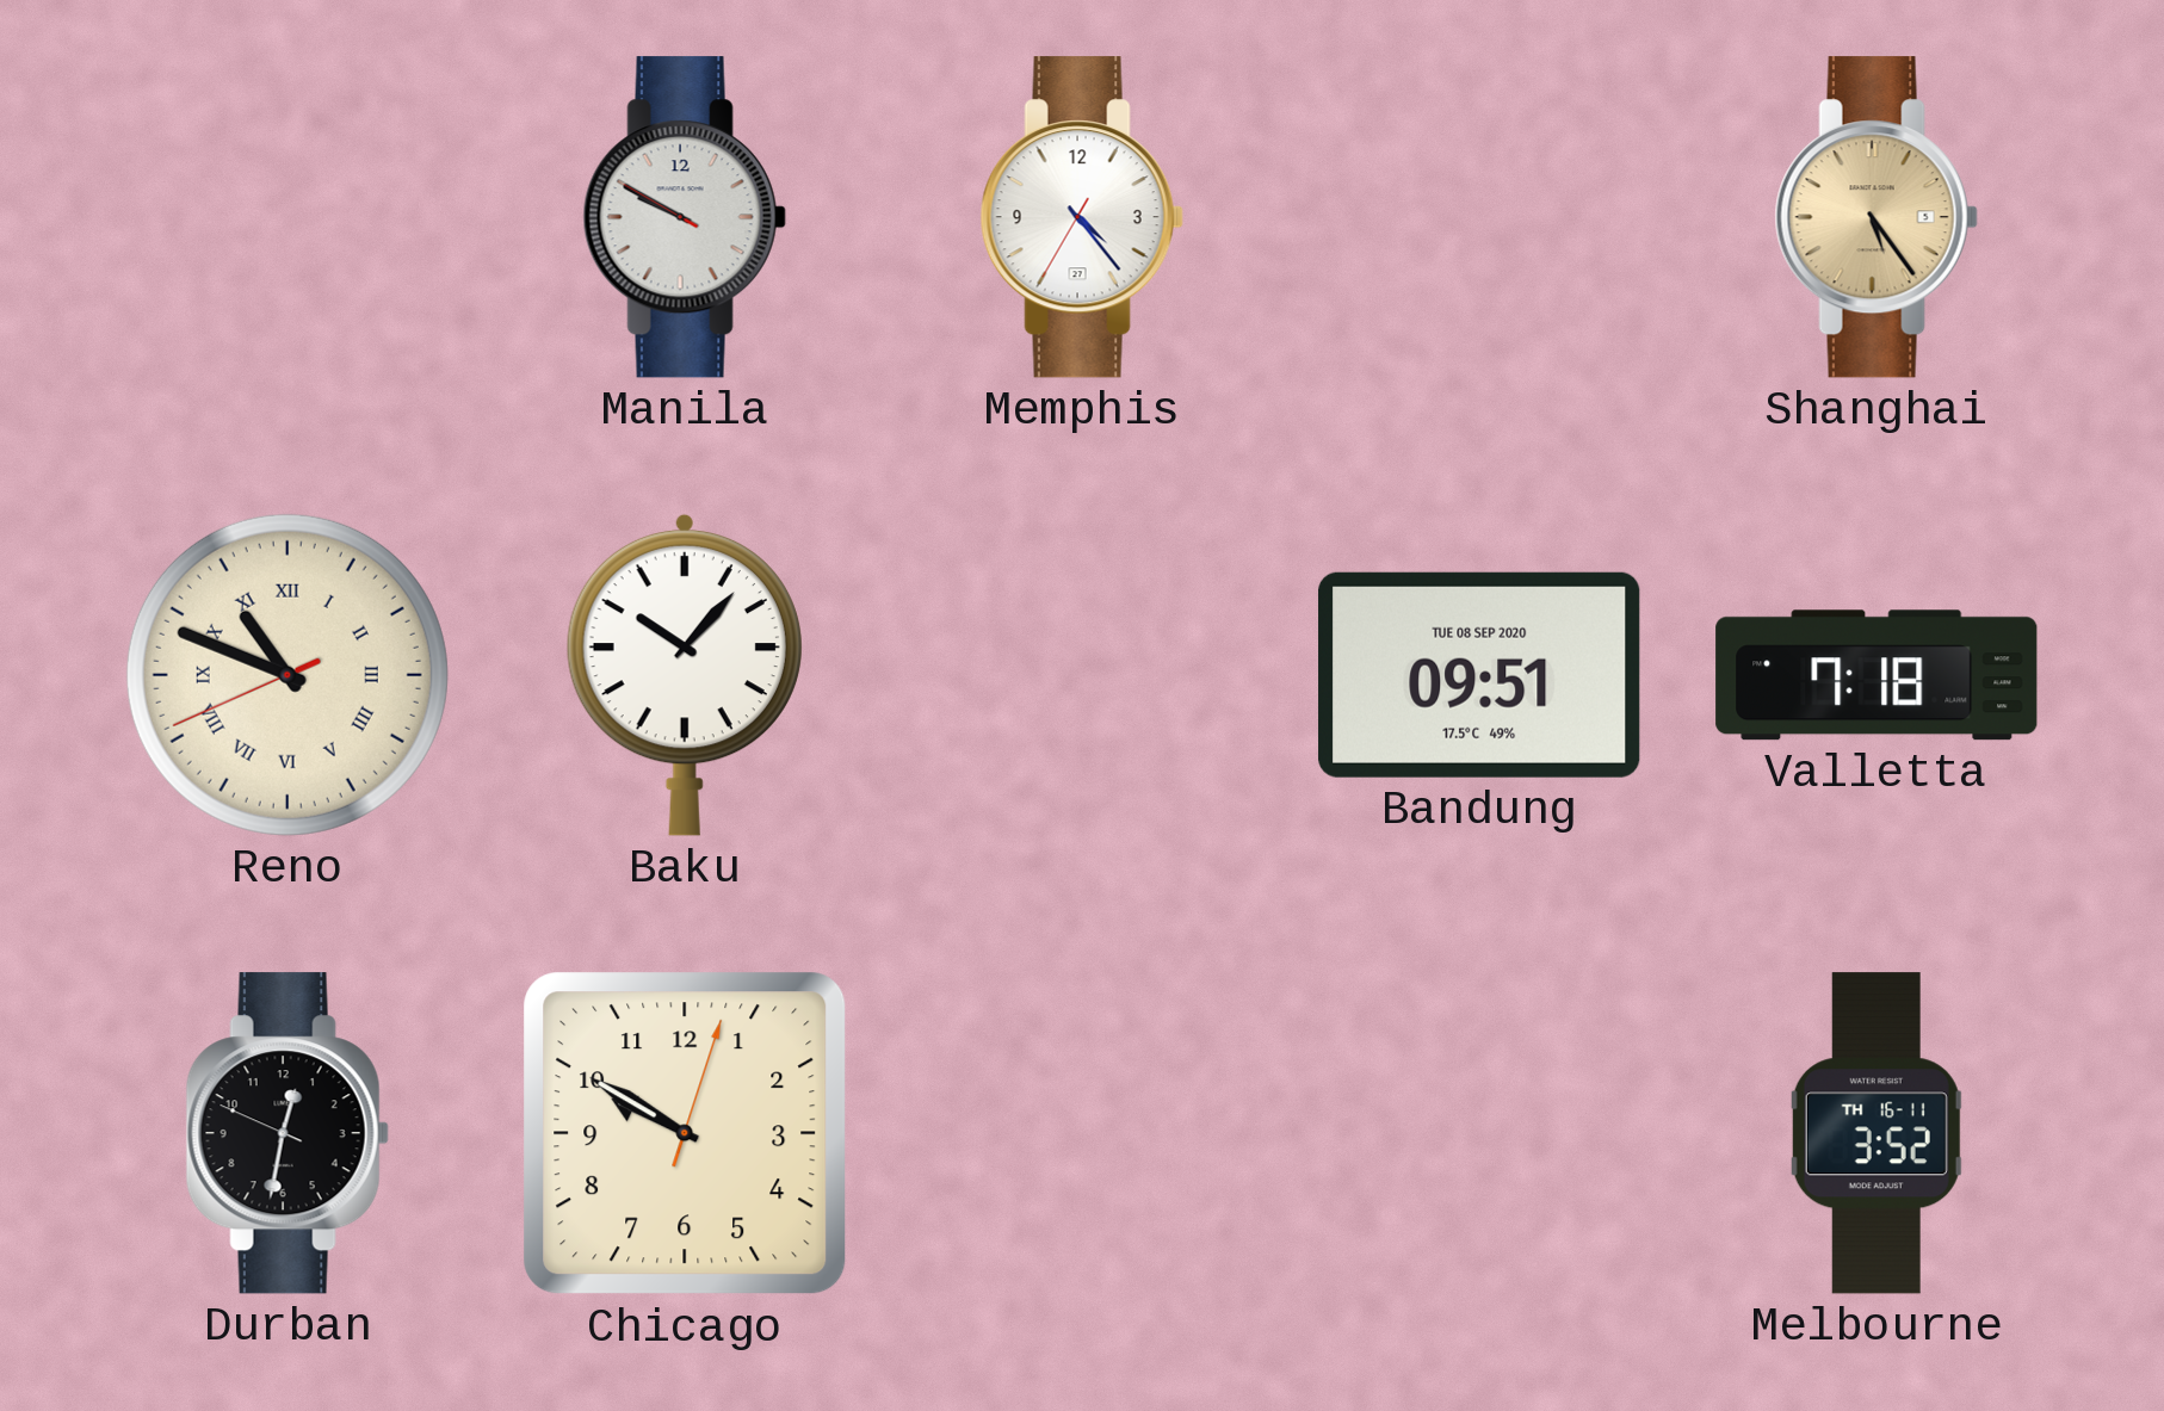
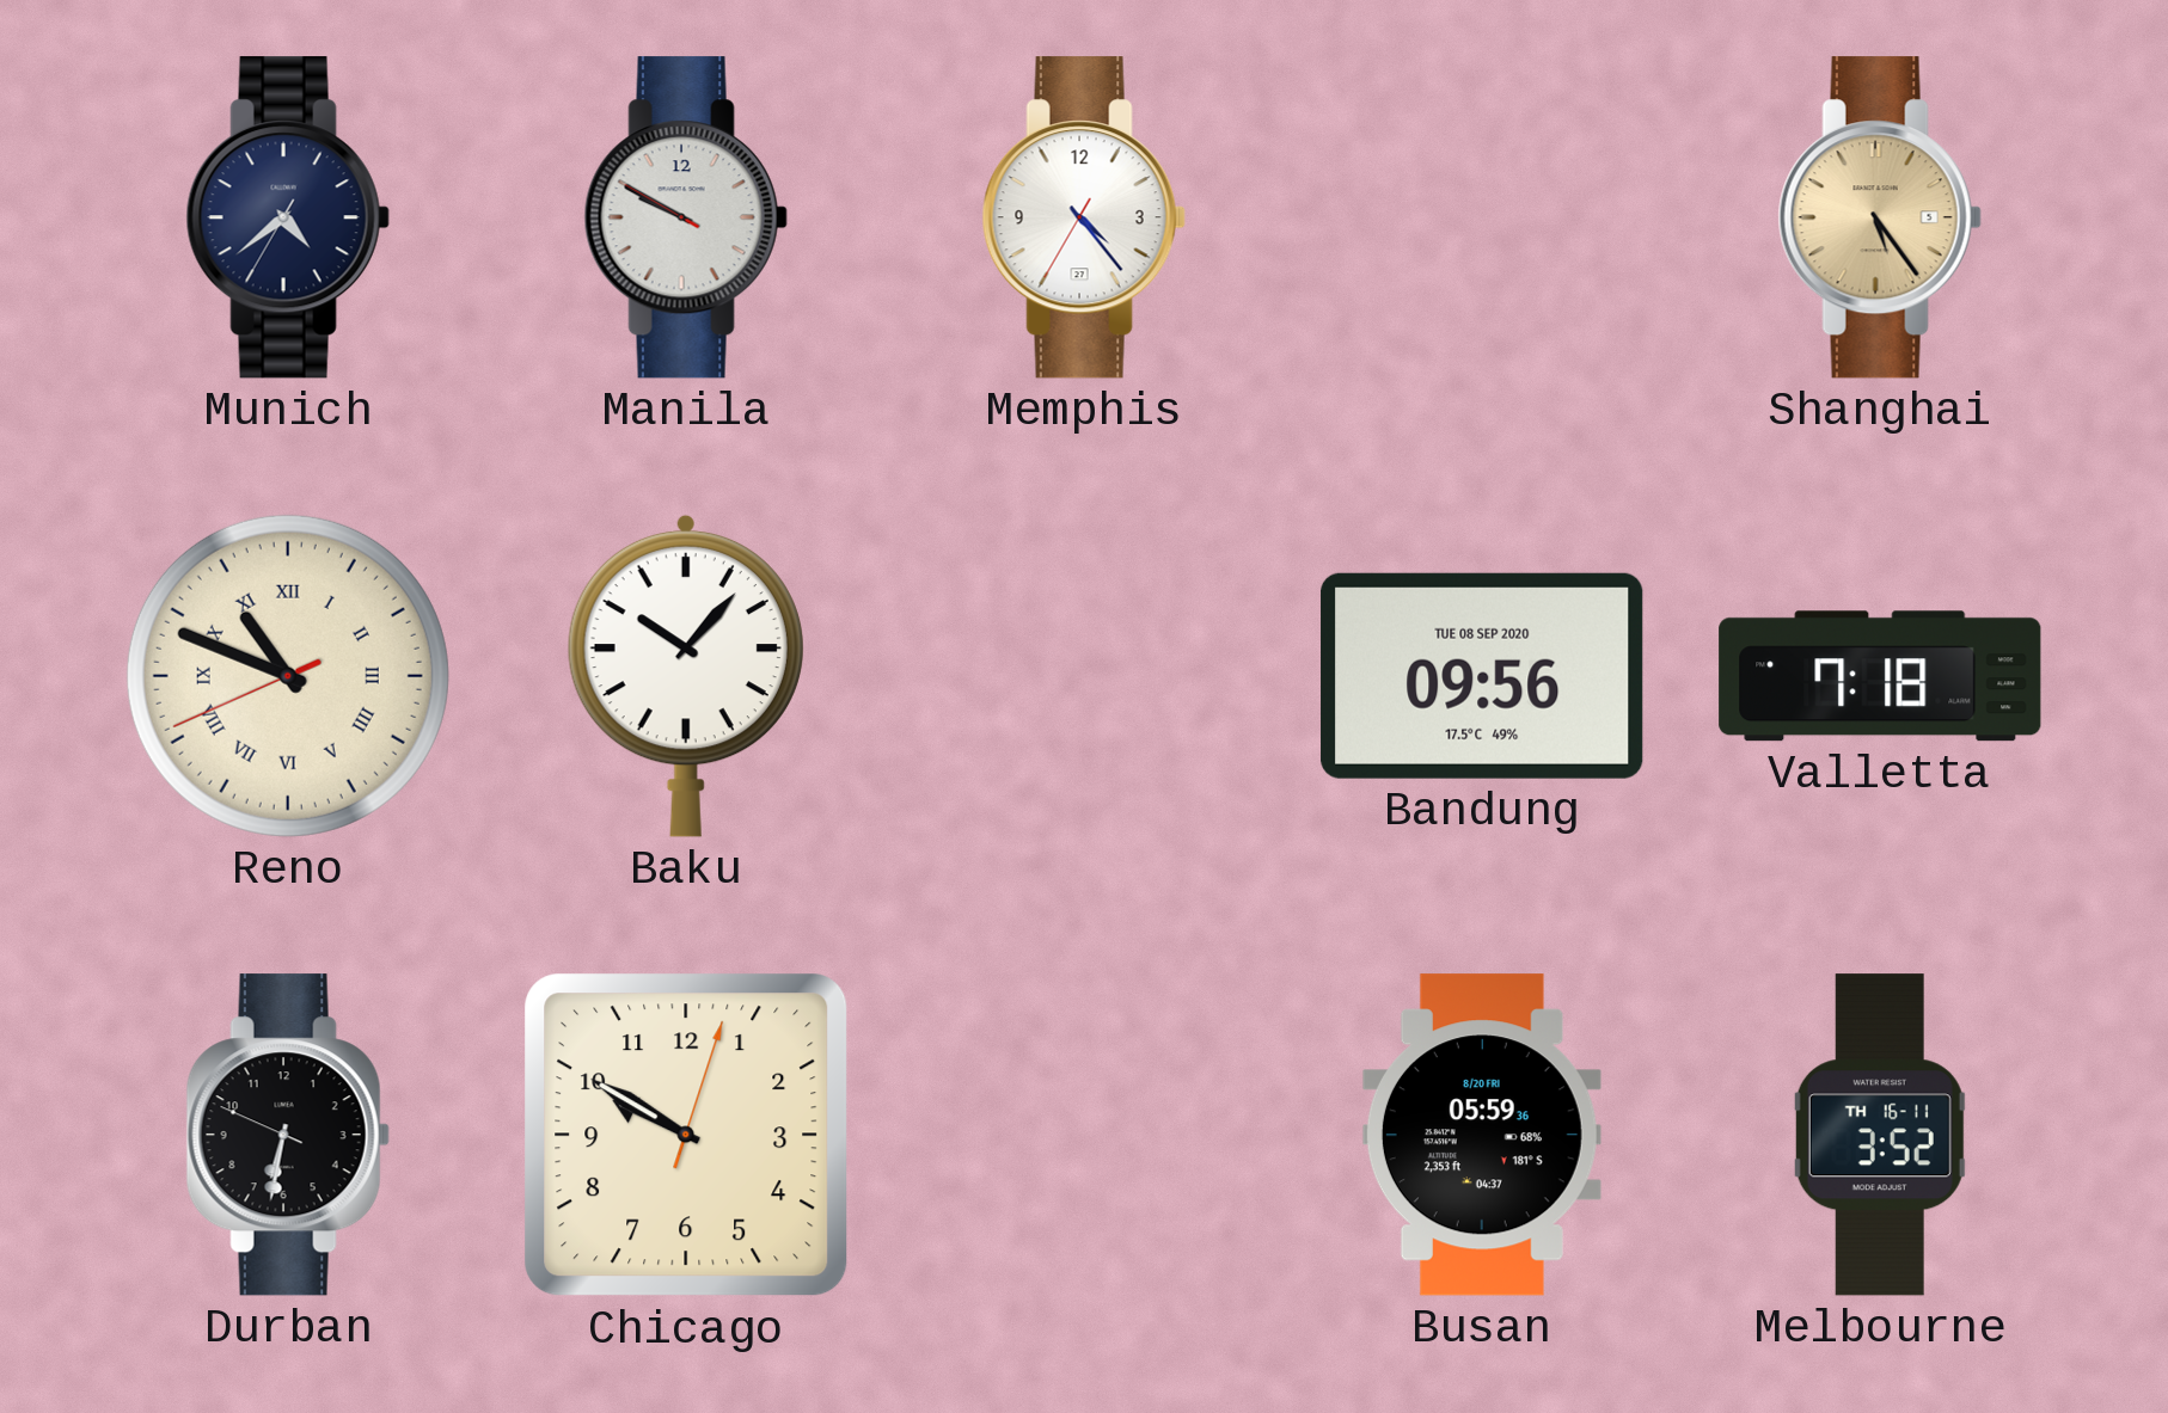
Munich: none -> 4:38 (288, 217)
Bandung: 09:51 -> 09:56 (1482, 676)
Durban: 12:31 -> 6:31 (288, 1135)
Busan: none -> 05:59 (1482, 1135)
